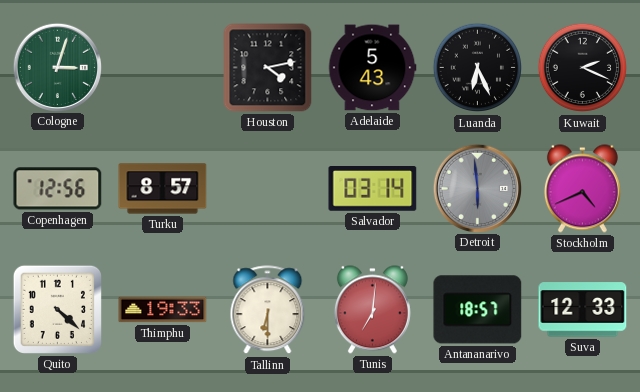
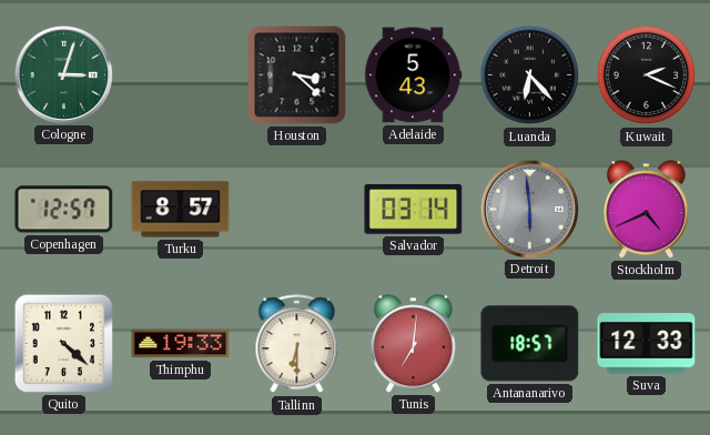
Houston: 4:13 -> 3:22 (297, 75)
Luanda: 6:26 -> 6:23 (530, 75)
Copenhagen: 12:56 -> 12:57 (64, 210)
